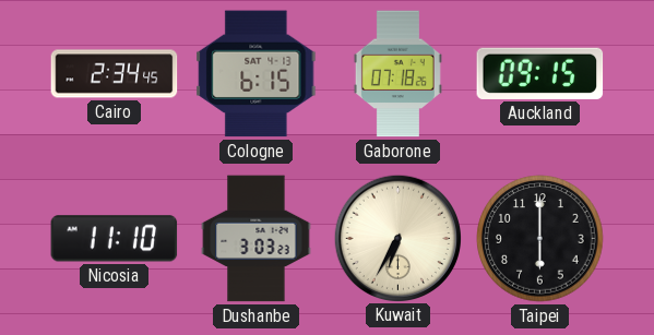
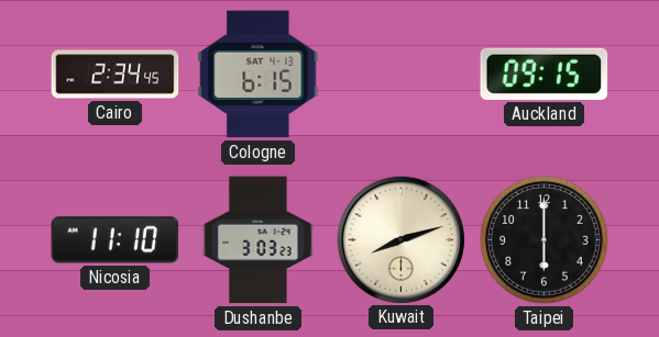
Gaborone: 07:18 -> none (397, 74)
Kuwait: 6:35 -> 8:12 (400, 239)
